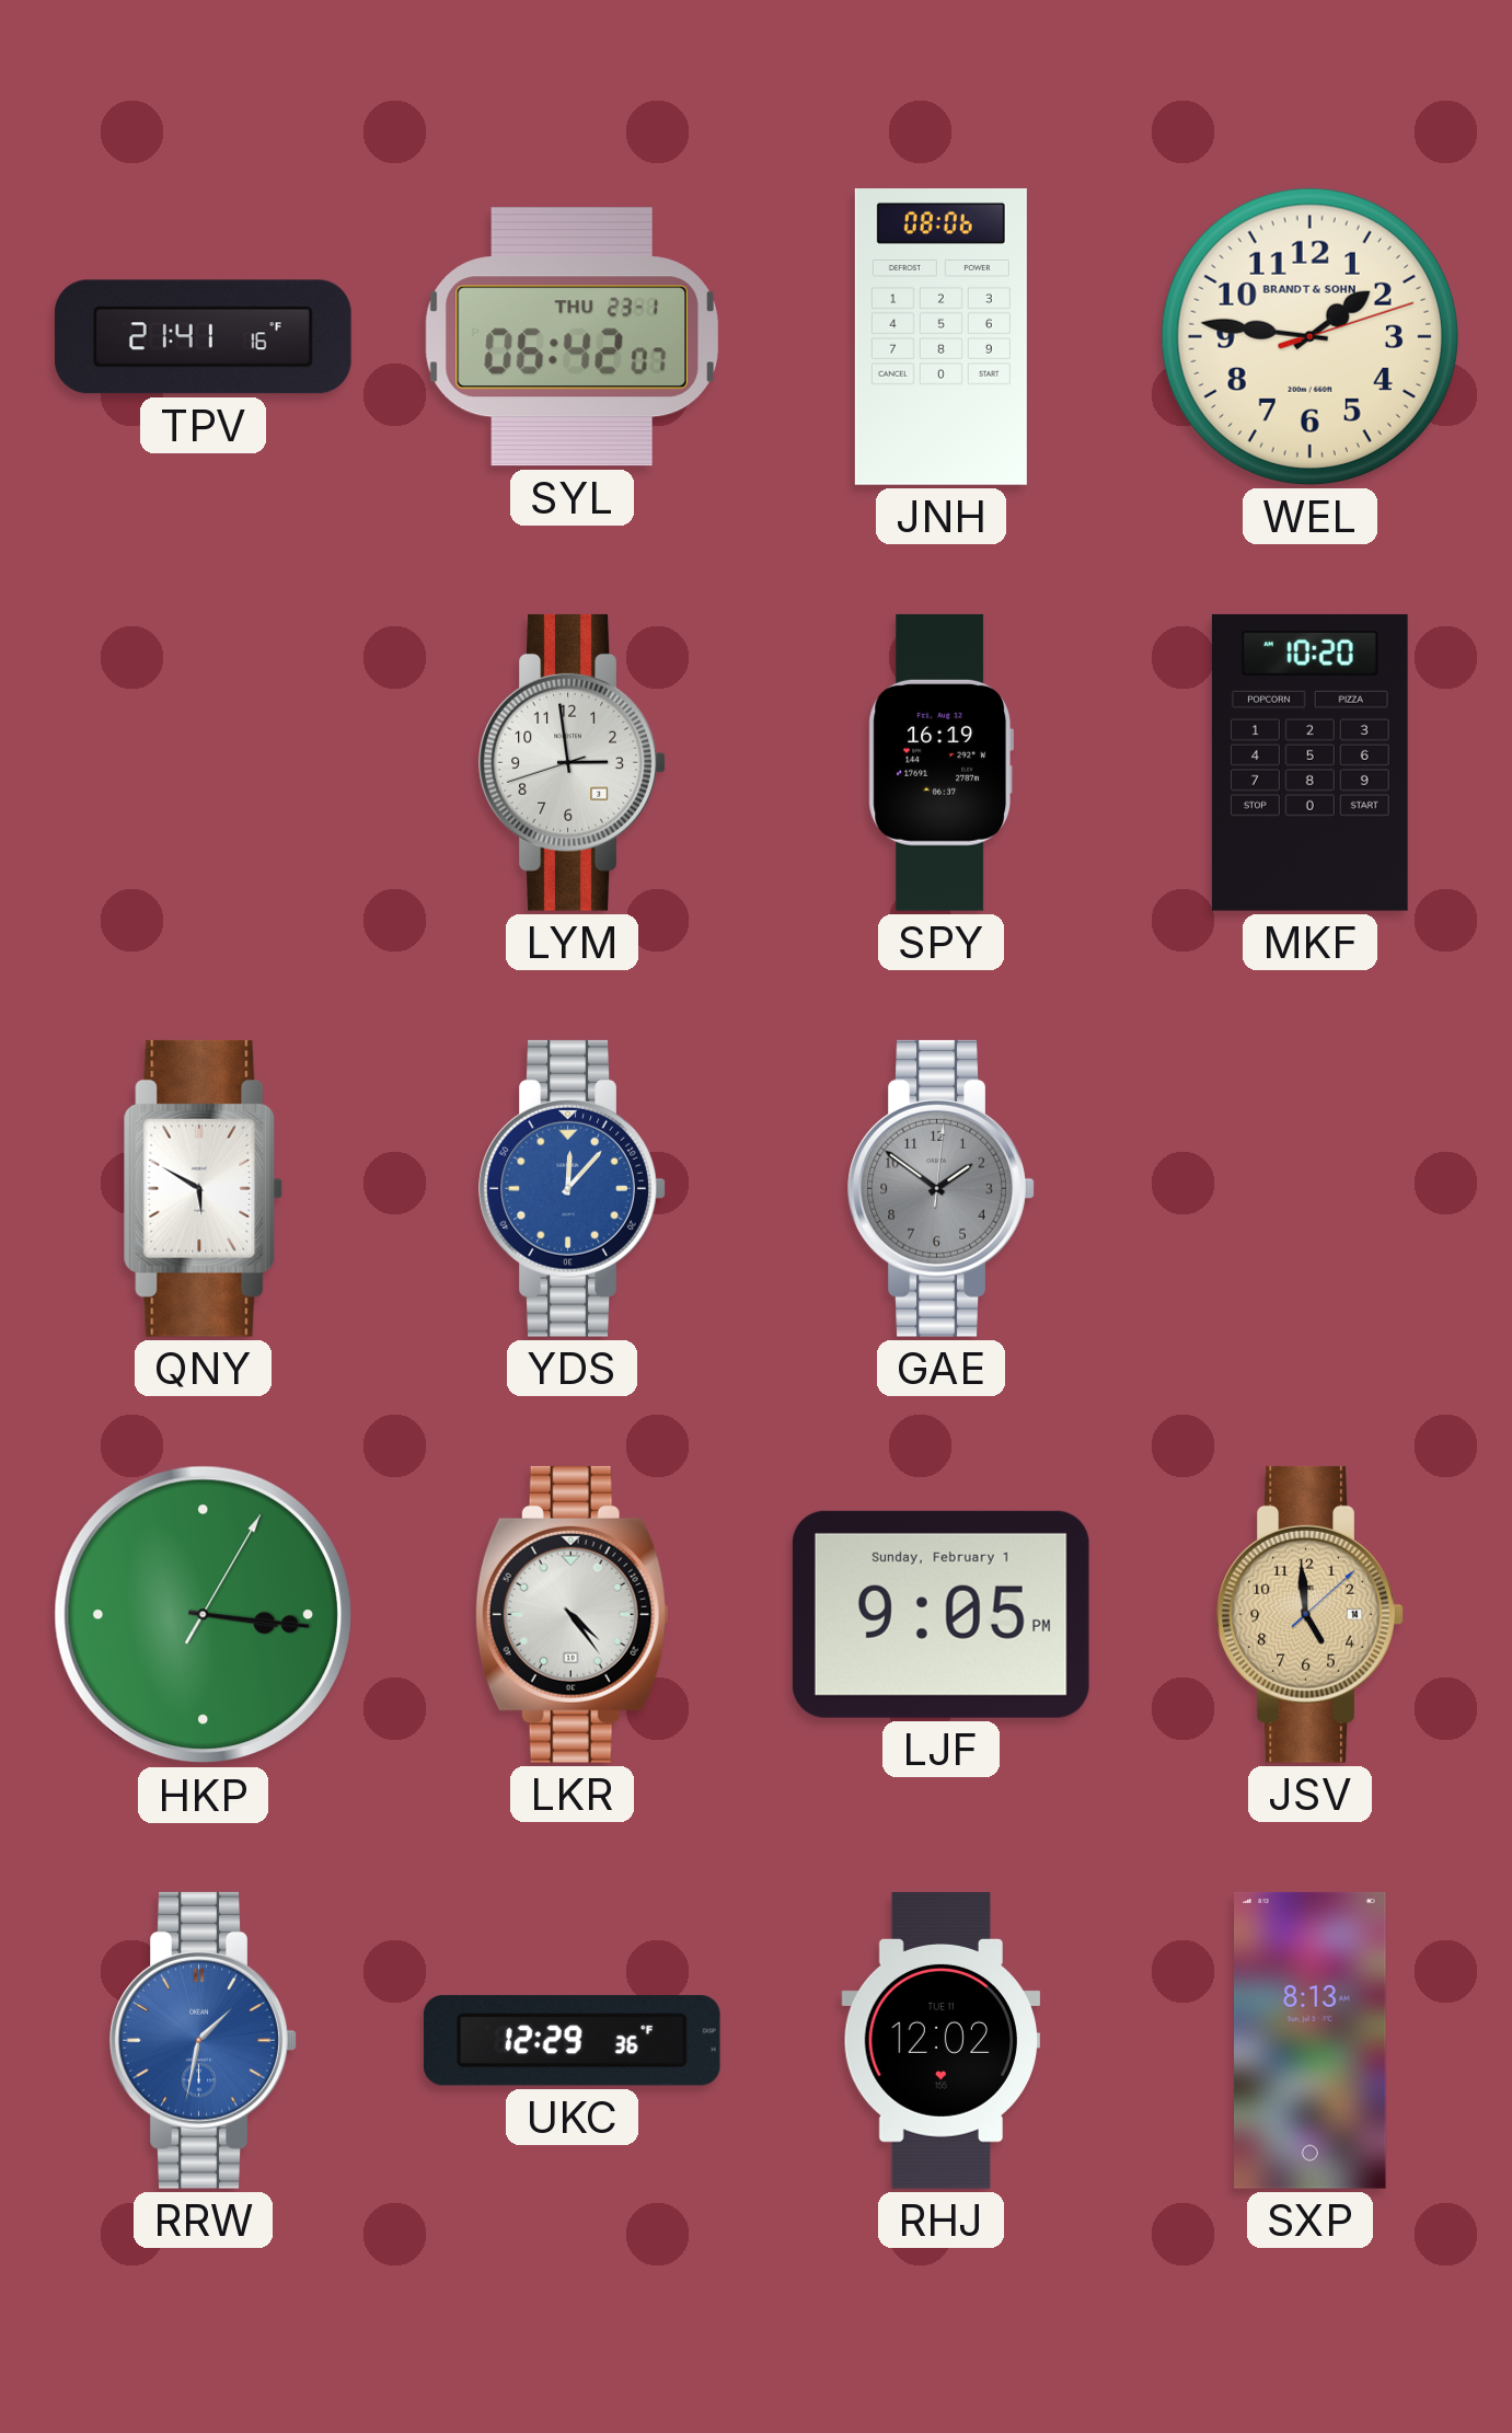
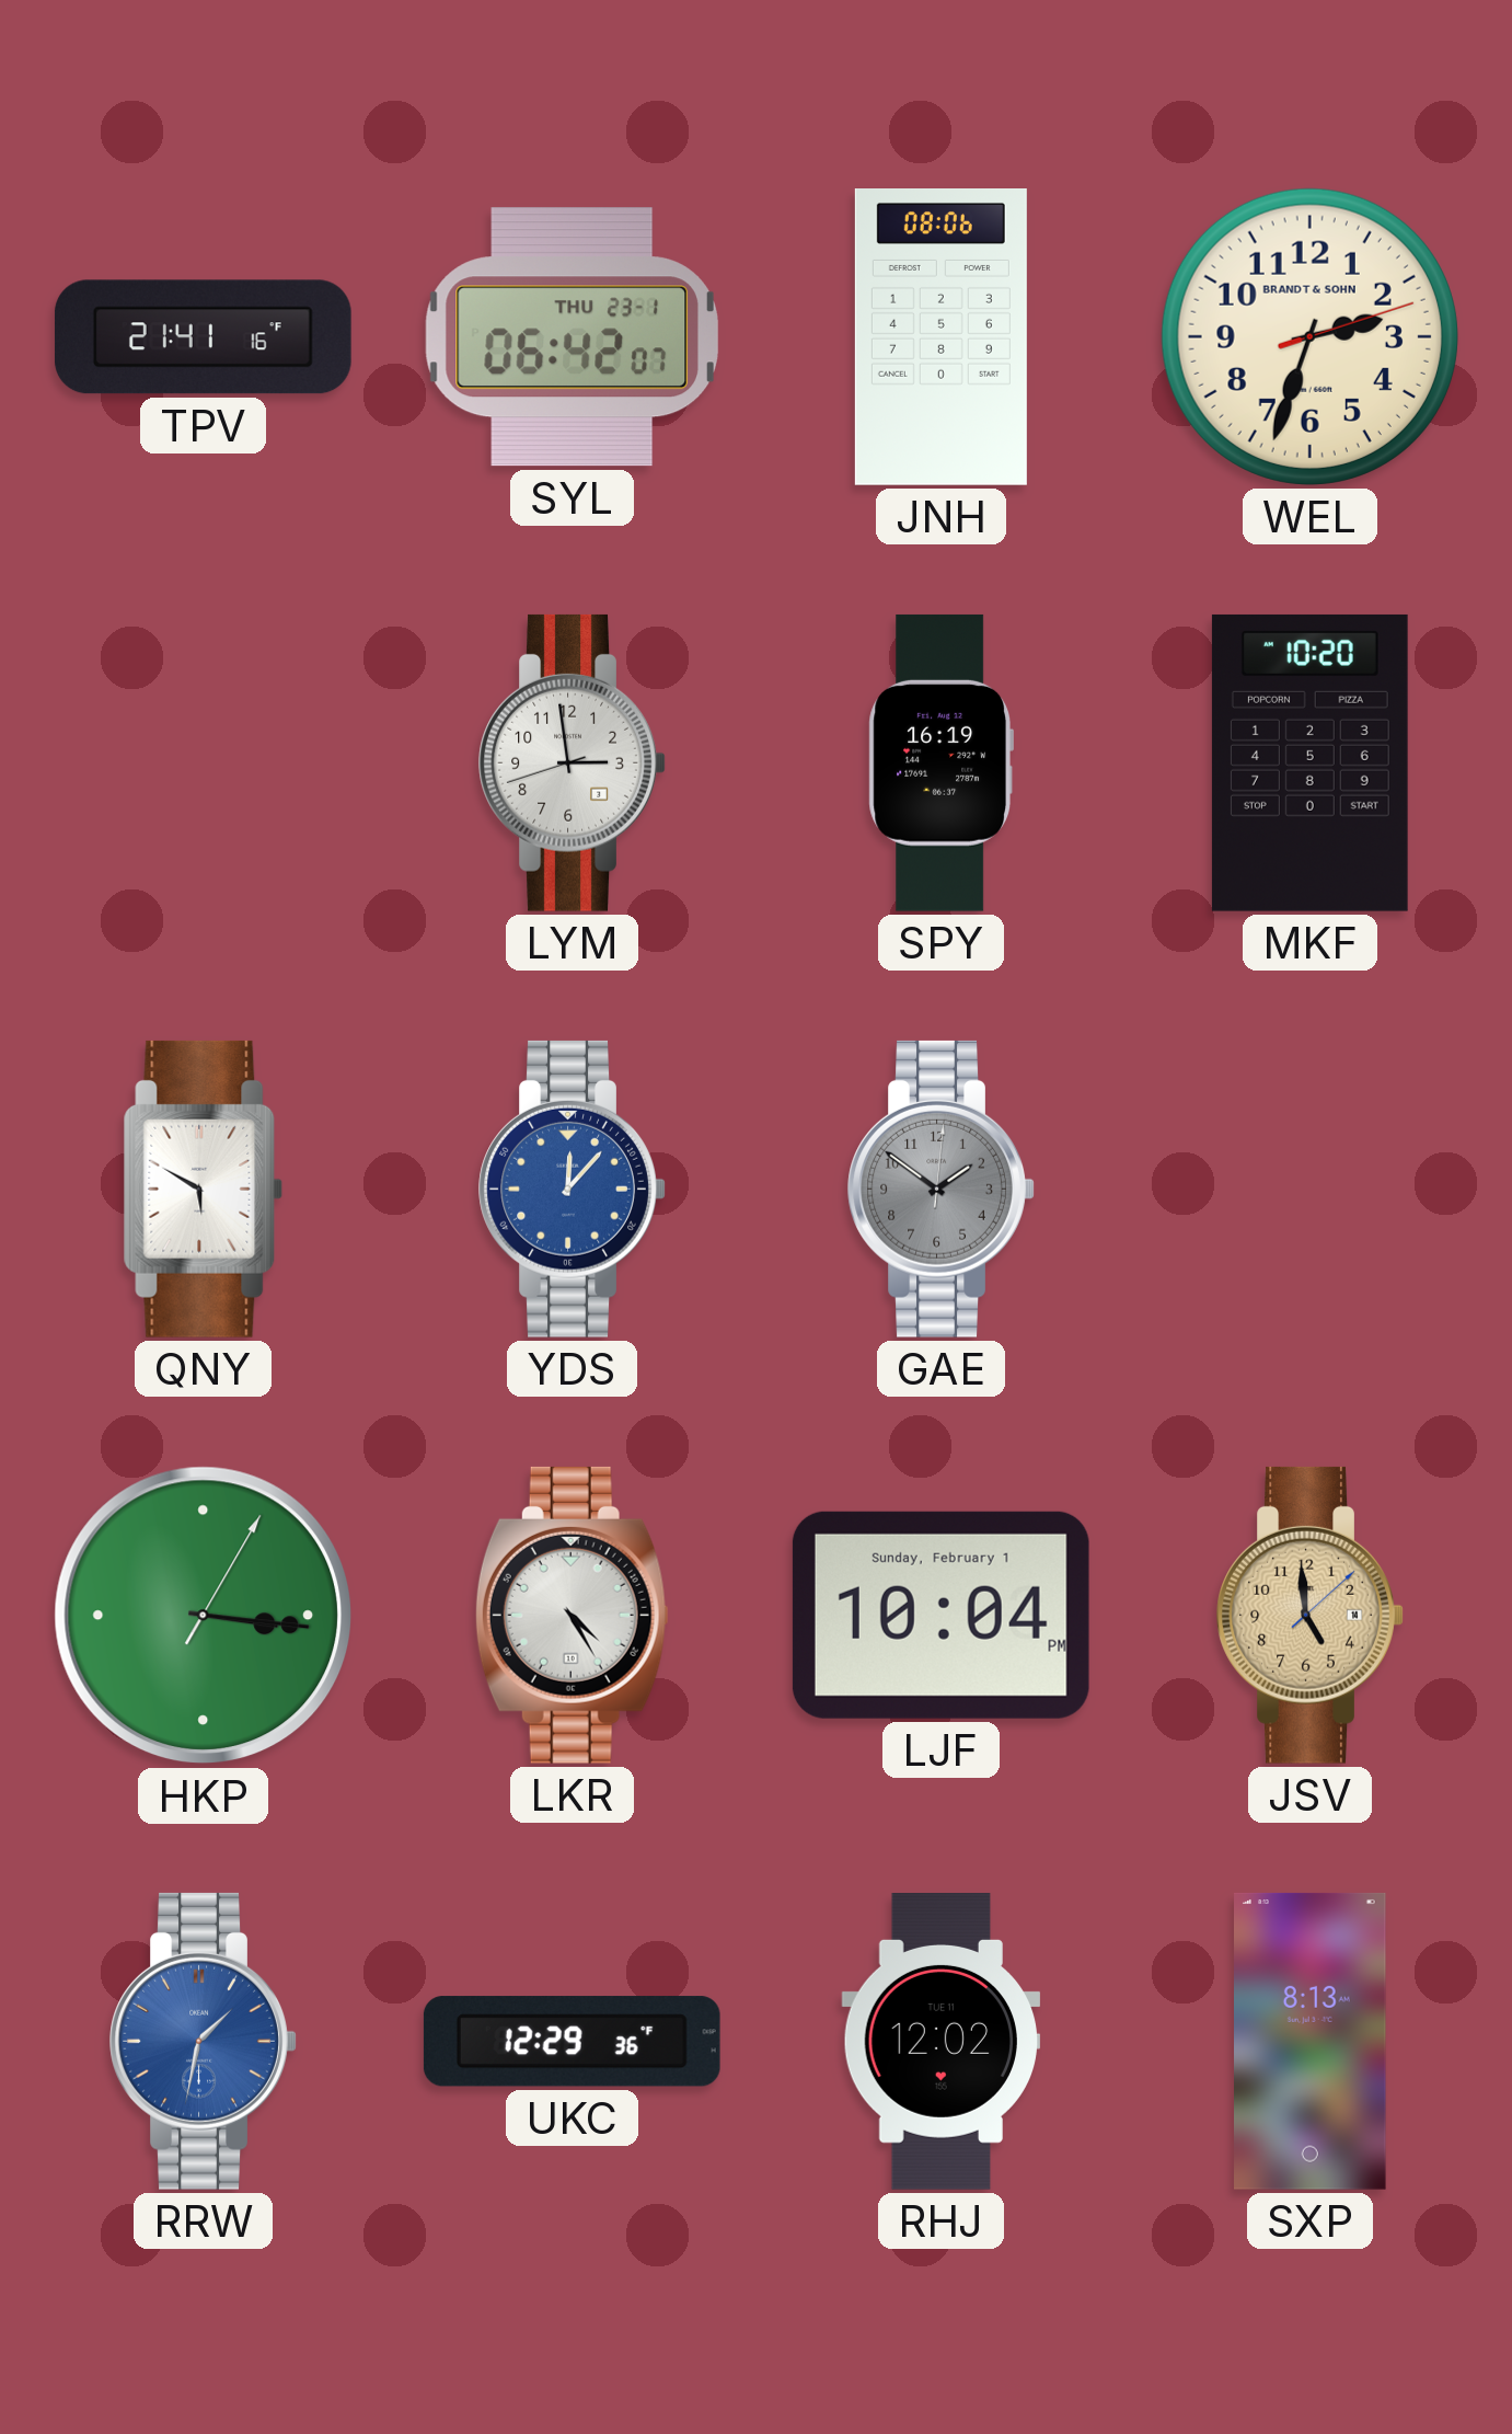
WEL: 1:46 -> 2:33 (1309, 336)
LKR: 4:24 -> 4:25 (572, 1615)
LJF: 9:05 -> 10:04 (940, 1615)
